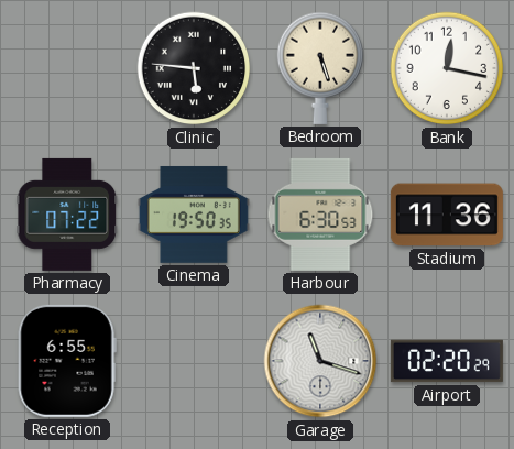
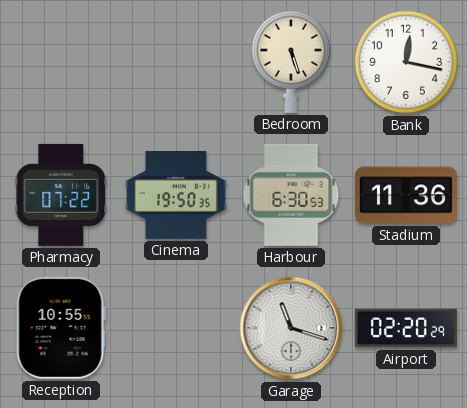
Clinic: 5:46 -> none (194, 68)
Reception: 6:55 -> 10:55 (61, 328)
